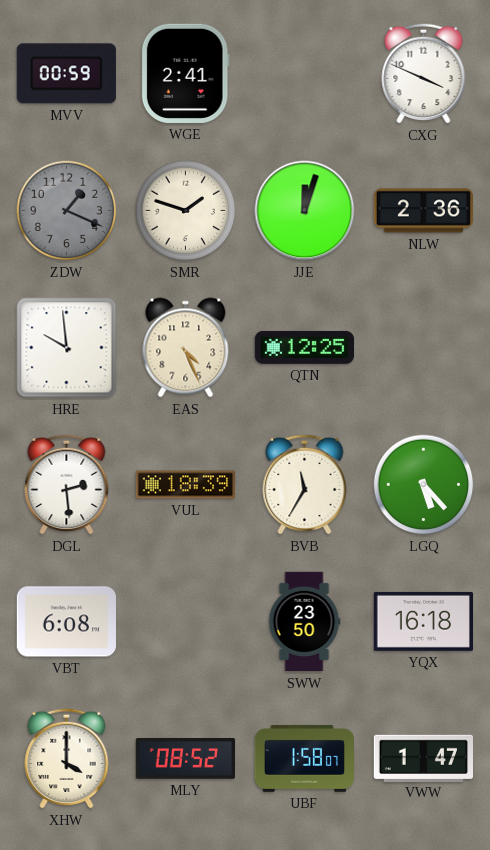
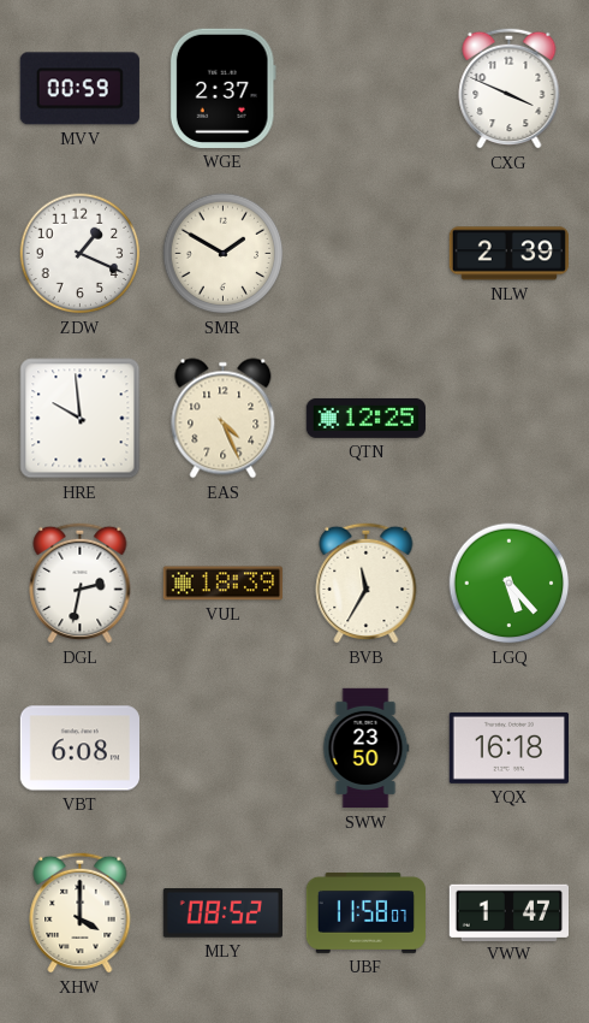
WGE: 2:41 -> 2:37 (222, 88)
ZDW dial: grey -> white (81, 254)
SMR: 1:48 -> 1:50 (224, 254)
JJE: 12:03 -> none (305, 211)
NLW: 2:36 -> 2:39 (508, 254)
DGL: 2:29 -> 2:32 (81, 583)
UBF: 1:58 -> 11:58 (365, 912)
